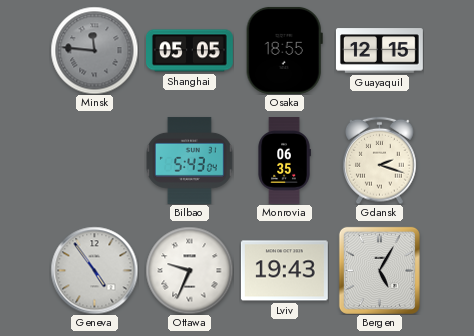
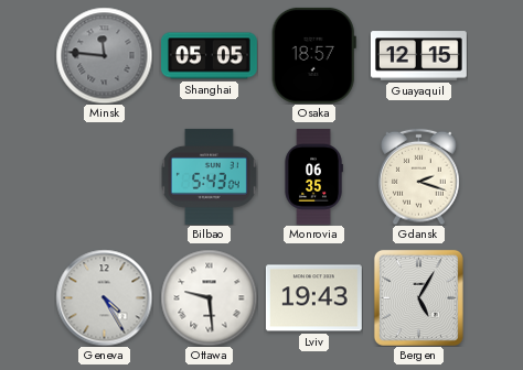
Osaka: 18:55 -> 18:57 (313, 55)
Geneva: 4:54 -> 4:25 (104, 297)
Ottawa: 9:34 -> 9:29 (209, 297)
